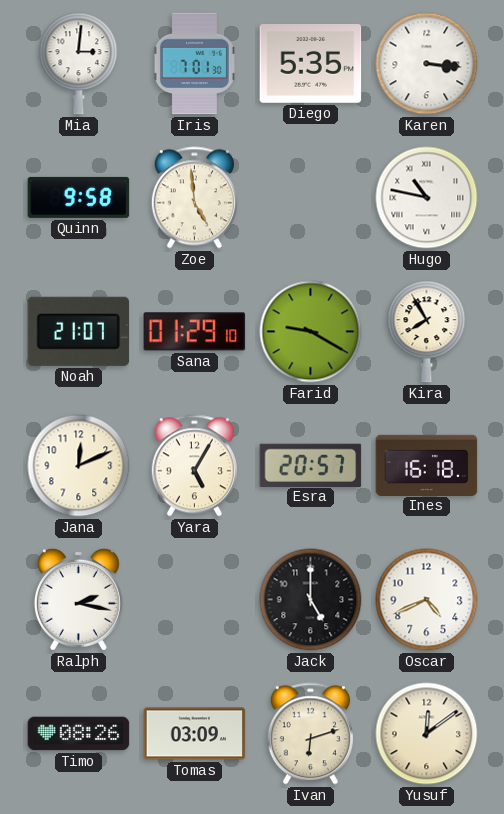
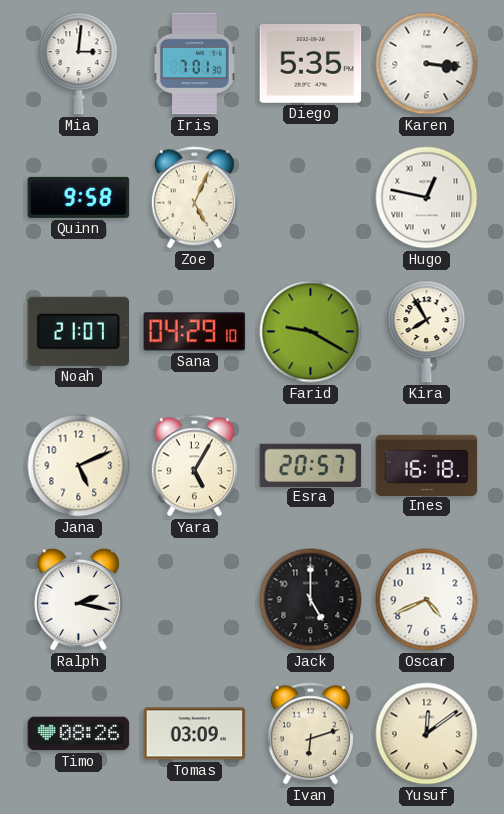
Zoe: 4:59 -> 5:04 (194, 198)
Hugo: 10:47 -> 12:47 (427, 198)
Sana: 01:29 -> 04:29 (195, 332)
Jana: 12:11 -> 5:11 (79, 466)
